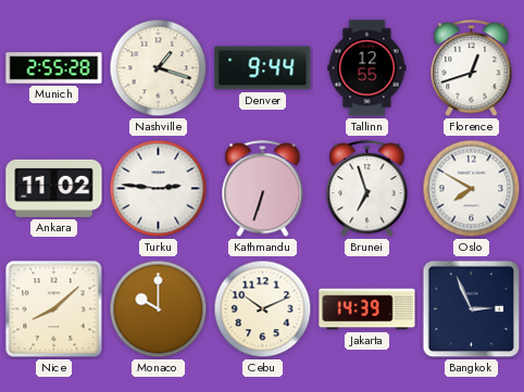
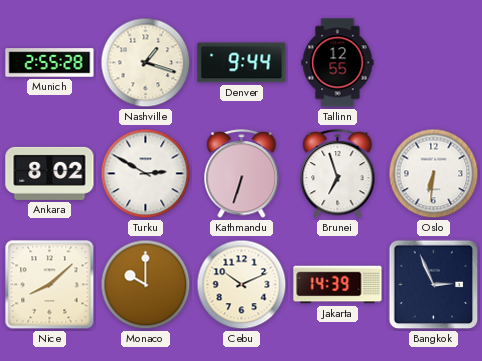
Florence: 12:42 -> none (472, 68)
Ankara: 11:02 -> 8:02 (50, 173)
Turku: 2:46 -> 2:50 (146, 174)
Oslo: 7:50 -> 6:31 (434, 174)
